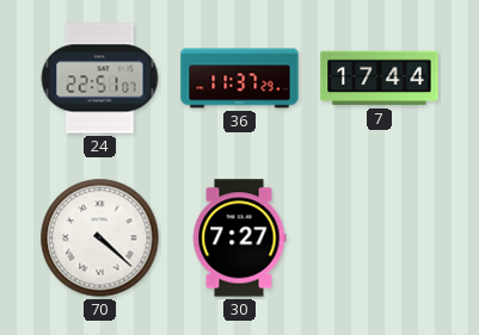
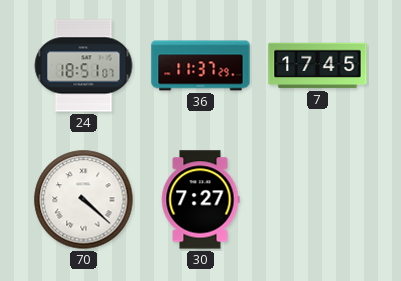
24: 22:51 -> 18:51 (84, 66)
7: 17:44 -> 17:45 (318, 66)
